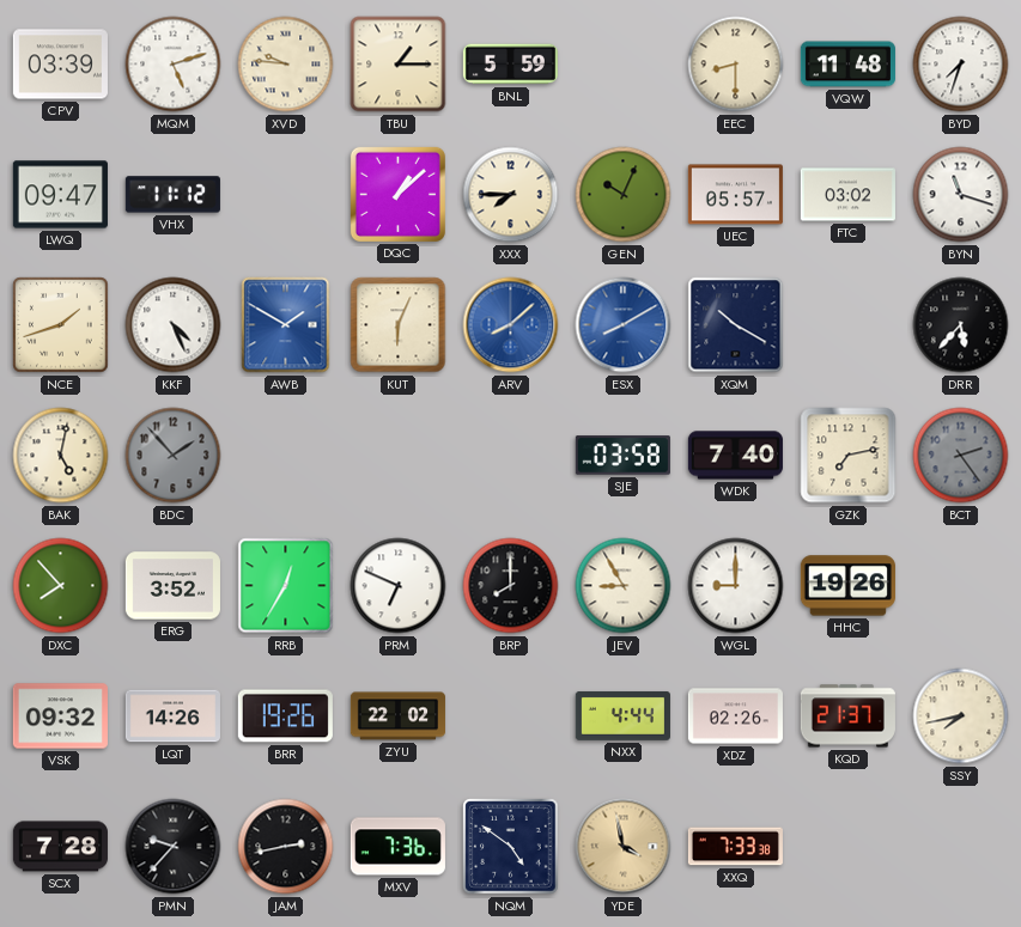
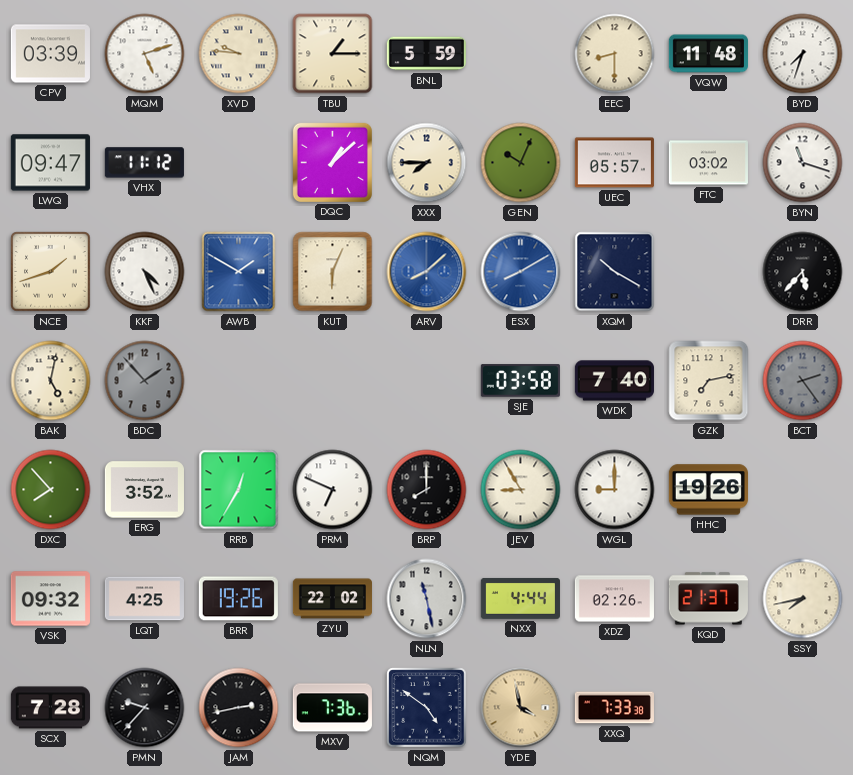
LQT: 14:26 -> 4:25 (144, 599)
NLN: none -> 11:28 (427, 599)
